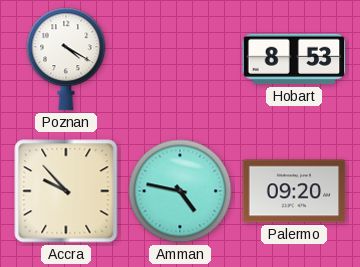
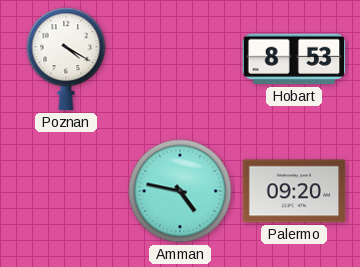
Accra: 9:53 -> none (66, 191)
